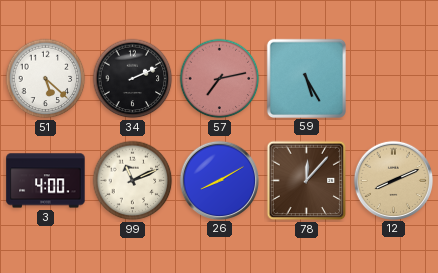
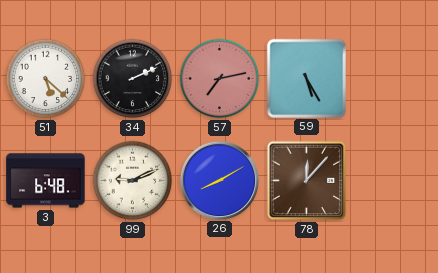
3: 4:00 -> 6:48 (46, 181)
99: 11:11 -> 9:11 (133, 181)
12: 8:11 -> none (393, 180)
